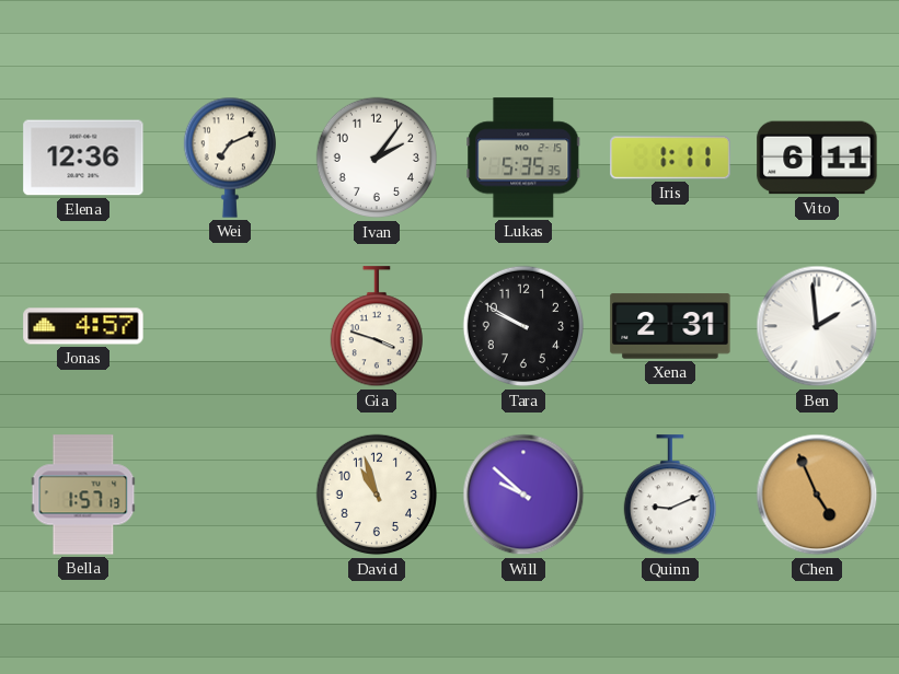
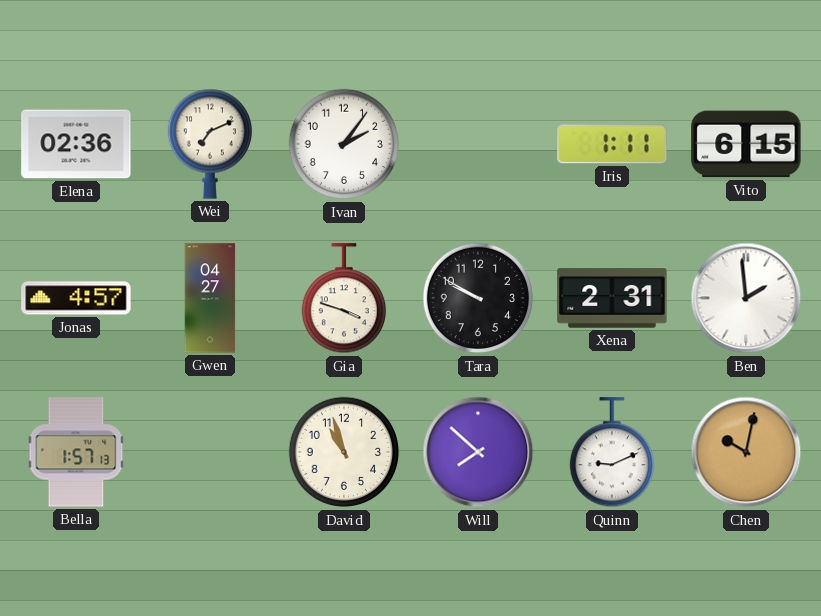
Elena: 12:36 -> 02:36 (76, 144)
Lukas: 5:35 -> none (523, 158)
Vito: 6:11 -> 6:15 (746, 144)
Gwen: none -> 04:27 (210, 298)
Will: 9:52 -> 7:52 (478, 452)
Chen: 4:56 -> 10:02 (746, 452)
